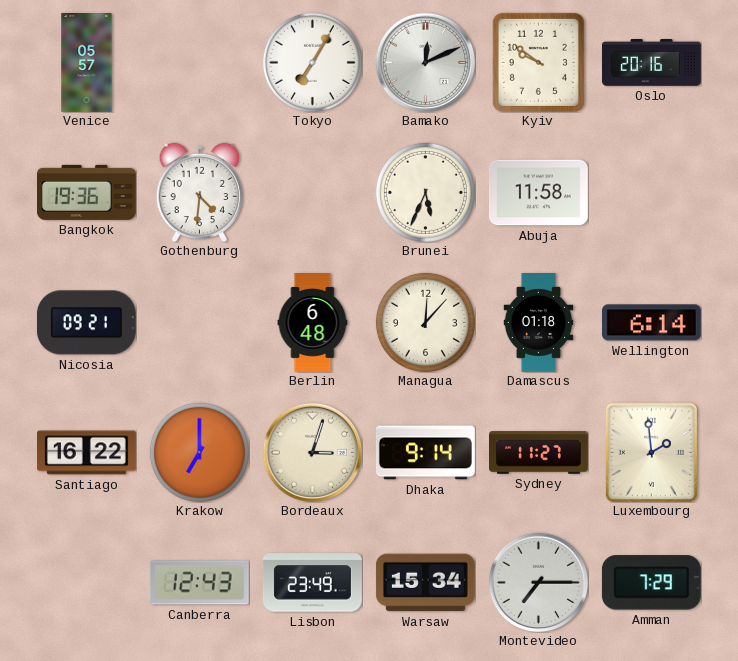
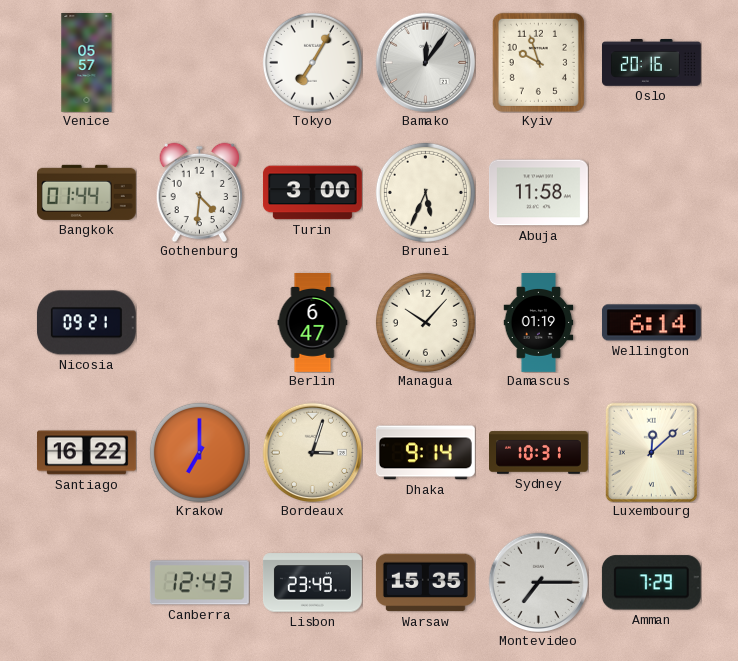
Bamako: 12:11 -> 12:06 (425, 62)
Kyiv: 9:51 -> 9:57 (538, 62)
Bangkok: 19:36 -> 01:44 (86, 192)
Turin: none -> 3:00 (312, 193)
Berlin: 6:48 -> 6:47 (313, 323)
Managua: 12:07 -> 10:07 (425, 322)
Damascus: 01:18 -> 01:19 (539, 323)
Sydney: 11:27 -> 10:31 (539, 453)
Luxembourg: 1:59 -> 12:08 (651, 452)
Warsaw: 15:34 -> 15:35 (425, 583)
